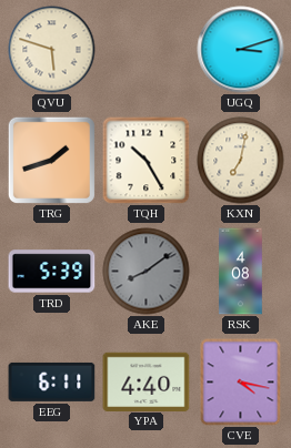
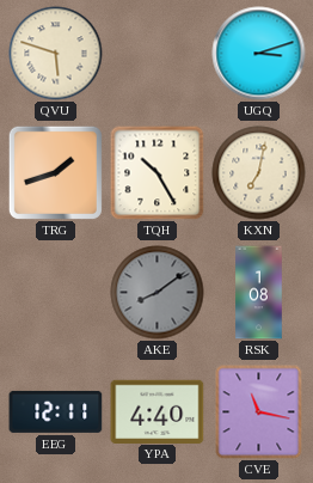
TRD: 5:39 -> none (52, 272)
RSK: 4:08 -> 1:08 (259, 293)
EEG: 6:11 -> 12:11 (56, 411)
CVE: 4:17 -> 11:17 (259, 412)
